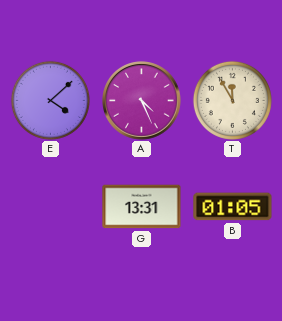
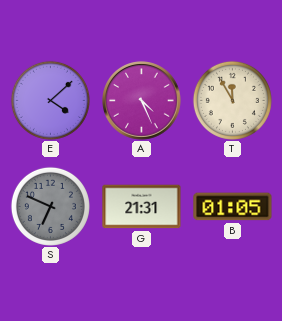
S: none -> 6:49 (50, 206)
G: 13:31 -> 21:31 (142, 207)
